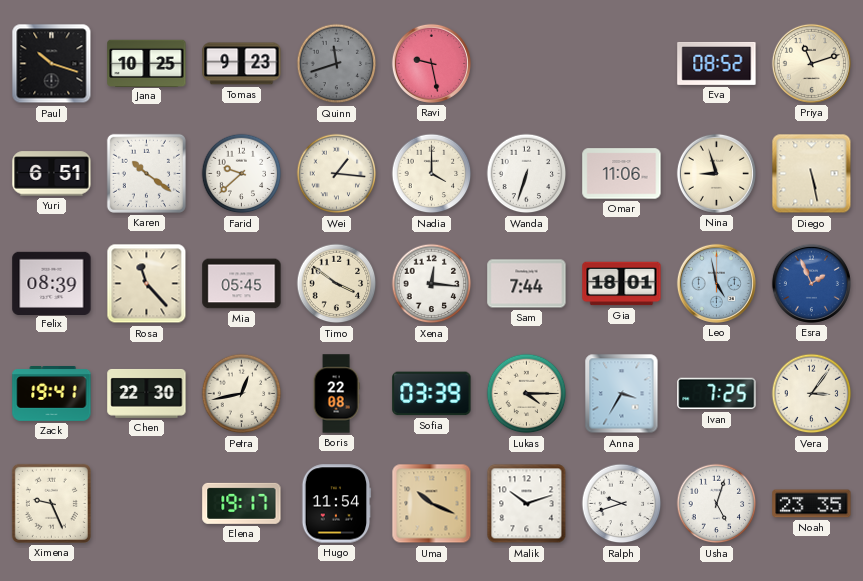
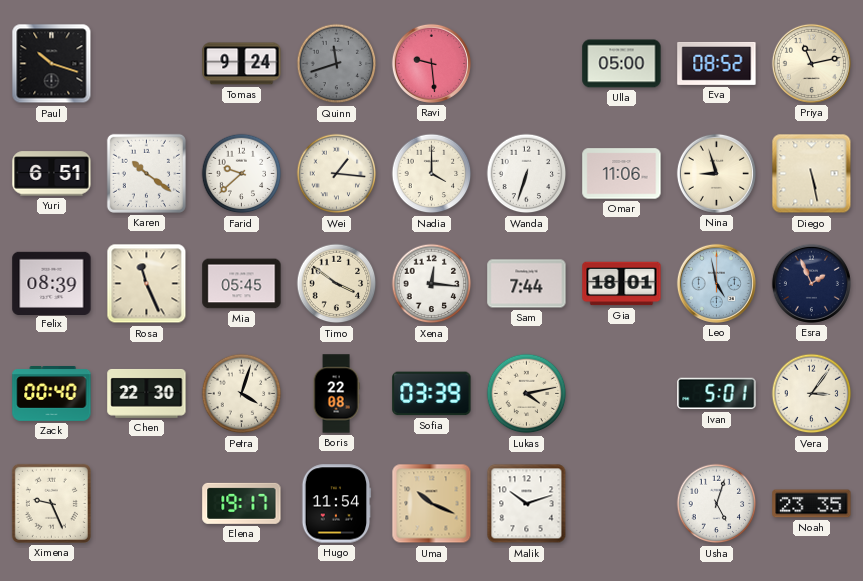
Jana: 10:25 -> none (147, 63)
Tomas: 9:23 -> 9:24 (242, 64)
Ravi: 9:28 -> 9:29 (431, 63)
Ulla: none -> 05:00 (622, 64)
Priya: 11:12 -> 11:13 (811, 63)
Rosa: 11:23 -> 11:26 (147, 284)
Esra dial: blue -> navy (811, 283)
Zack: 19:41 -> 00:40 (52, 394)
Petra: 12:43 -> 4:03 (242, 394)
Lukas: 4:15 -> 4:13 (527, 394)
Anna: 3:35 -> none (622, 394)
Ivan: 7:25 -> 5:01 (717, 394)
Ralph: 9:42 -> none (622, 504)
